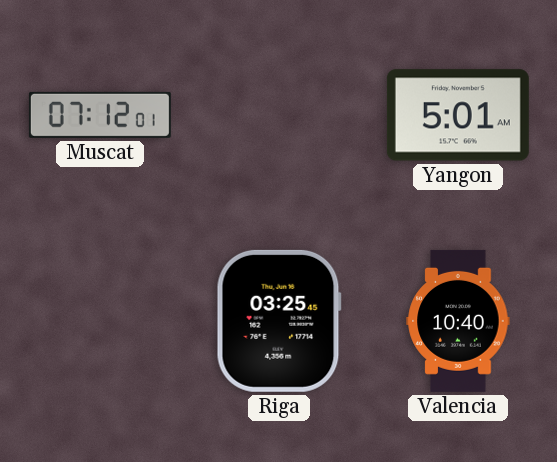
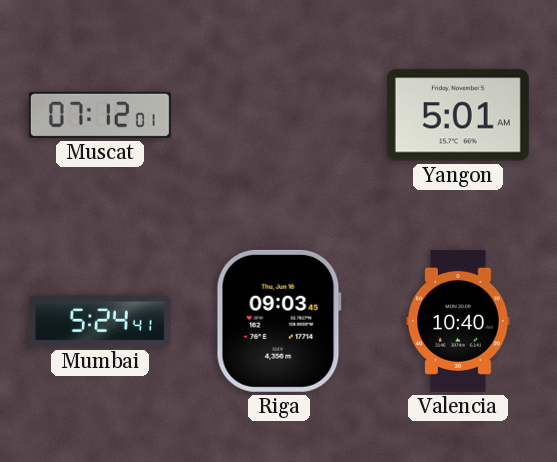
Mumbai: none -> 5:24 (100, 321)
Riga: 03:25 -> 09:03 (279, 321)
